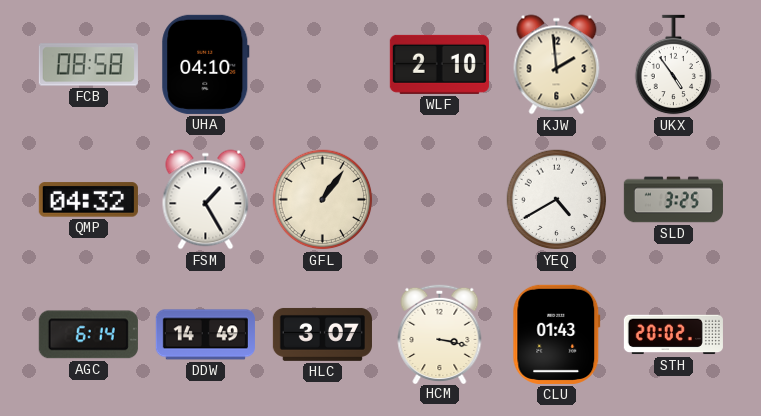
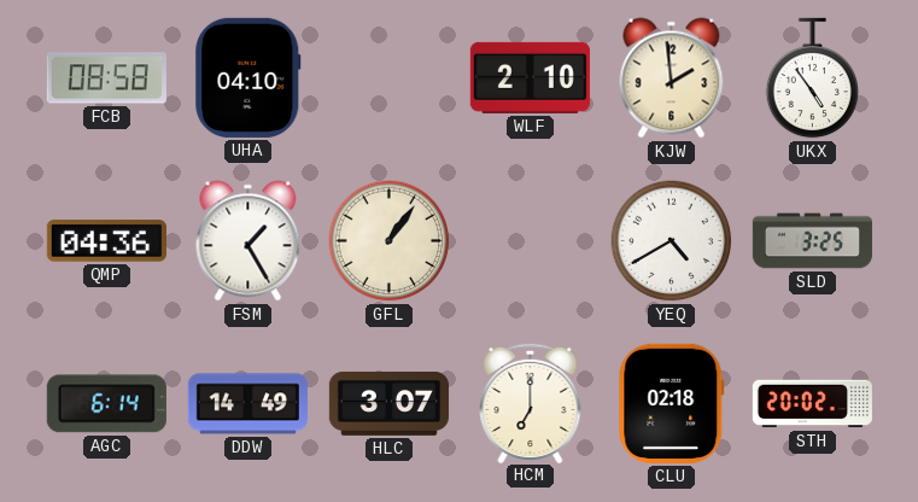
QMP: 04:32 -> 04:36 (106, 241)
HCM: 3:17 -> 7:00 (531, 402)
CLU: 01:43 -> 02:18 (672, 403)
